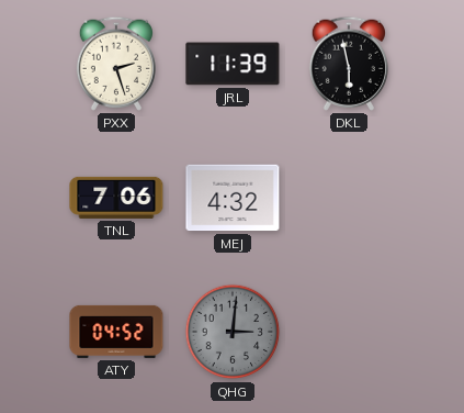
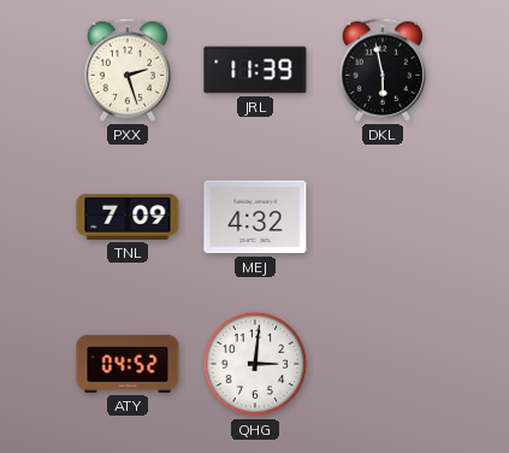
TNL: 7:06 -> 7:09 (128, 217)
QHG dial: grey -> white (255, 364)
